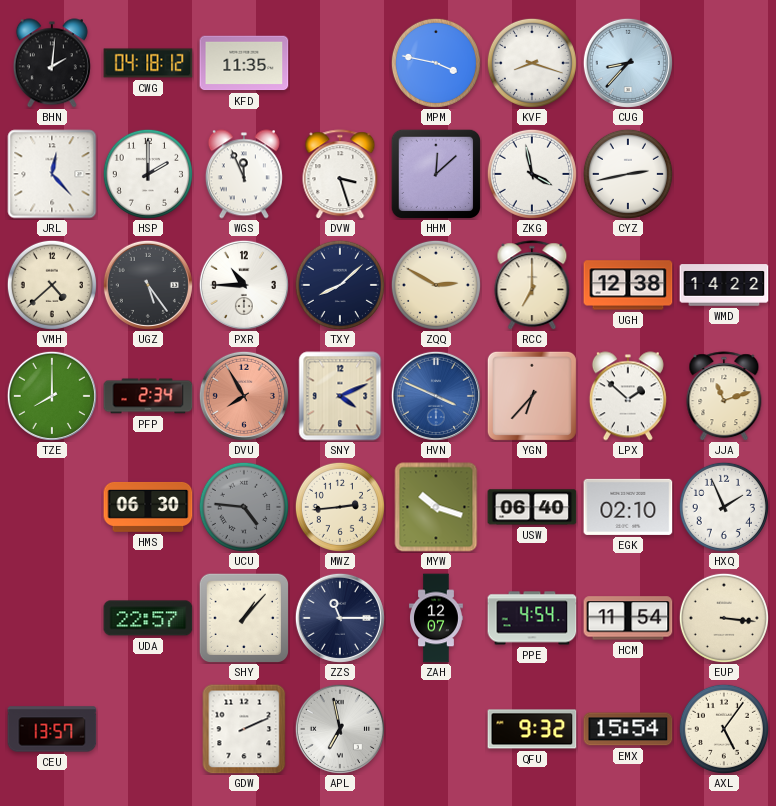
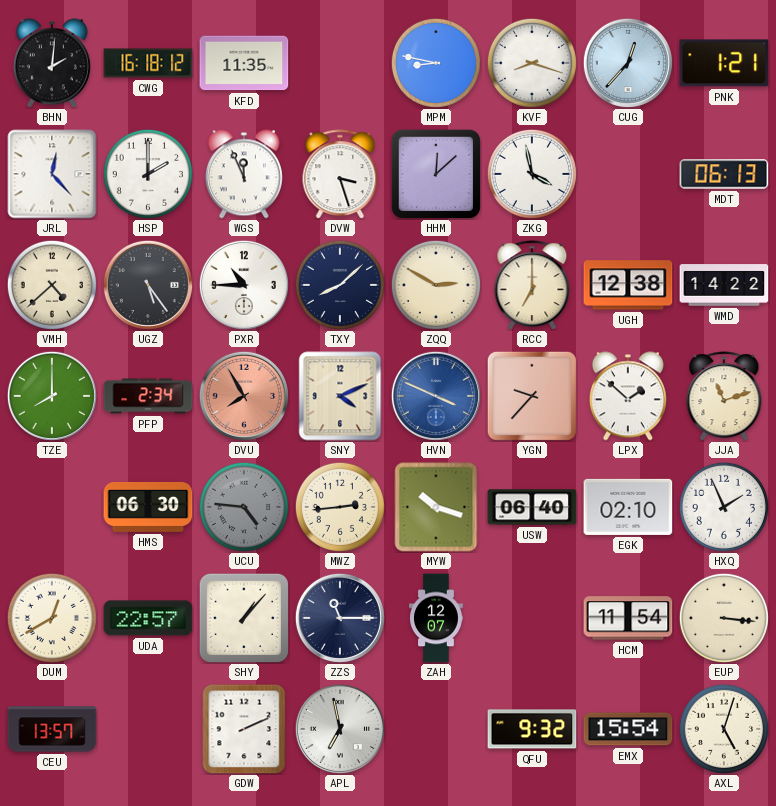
CWG: 04:18 -> 16:18 (148, 63)
MPM: 3:47 -> 8:47 (436, 63)
CUG: 8:37 -> 12:37 (628, 63)
PNK: none -> 1:21 (724, 63)
CYZ: 2:43 -> none (628, 174)
MDT: none -> 06:13 (724, 174)
YGN: 6:37 -> 9:37 (532, 396)
DUM: none -> 12:40 (52, 618)
PPE: 4:54 -> none (532, 618)
AXL: 5:06 -> 5:03 (724, 729)
